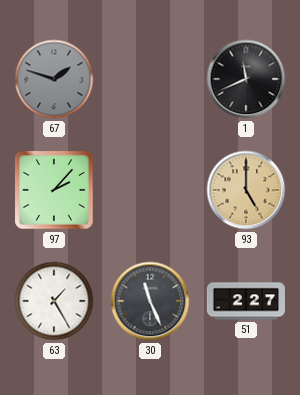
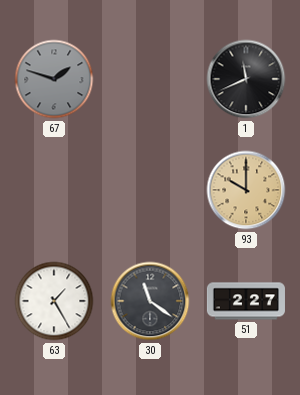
97: 2:07 -> none (54, 190)
93: 5:00 -> 10:00 (246, 190)
30: 11:26 -> 11:21 (150, 301)
